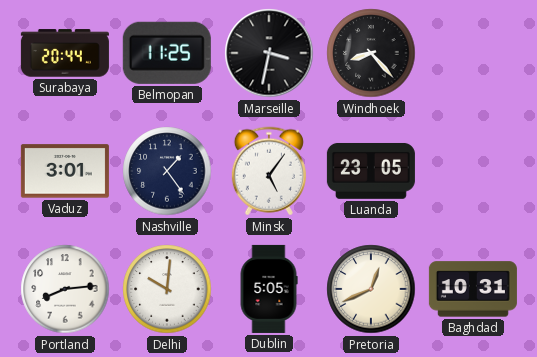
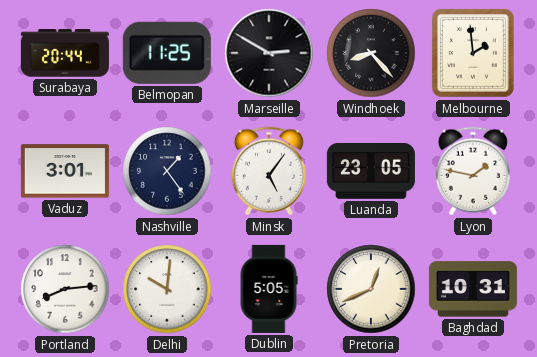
Marseille: 3:32 -> 2:50 (269, 53)
Melbourne: none -> 1:59 (473, 53)
Lyon: none -> 1:47 (473, 171)
